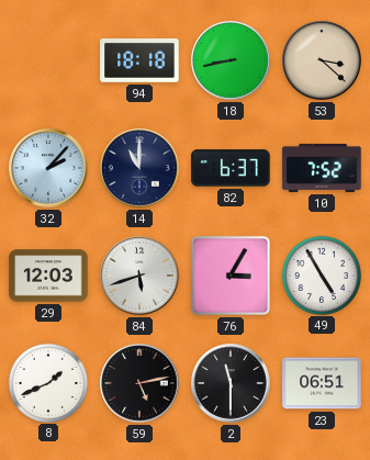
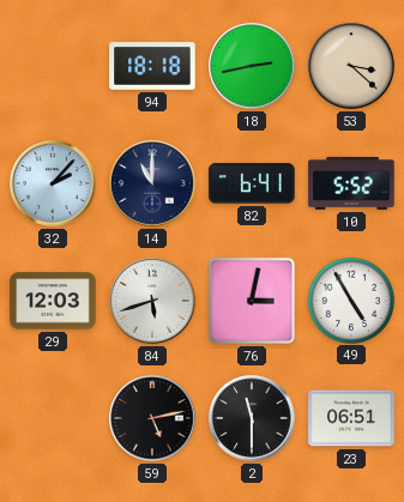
18: 8:43 -> 2:43 (252, 66)
82: 6:37 -> 6:41 (252, 183)
10: 7:52 -> 5:52 (351, 183)
76: 3:05 -> 3:02 (252, 301)
8: 1:41 -> none (47, 382)
